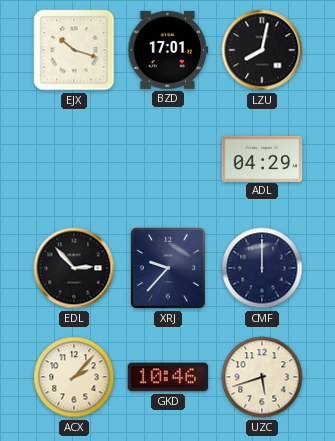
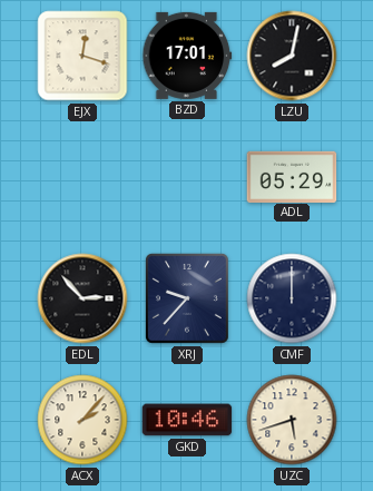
EJX: 10:18 -> 12:18 (82, 56)
ADL: 04:29 -> 05:29 (292, 176)
